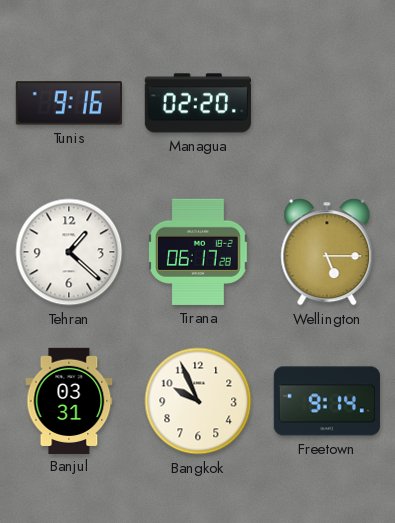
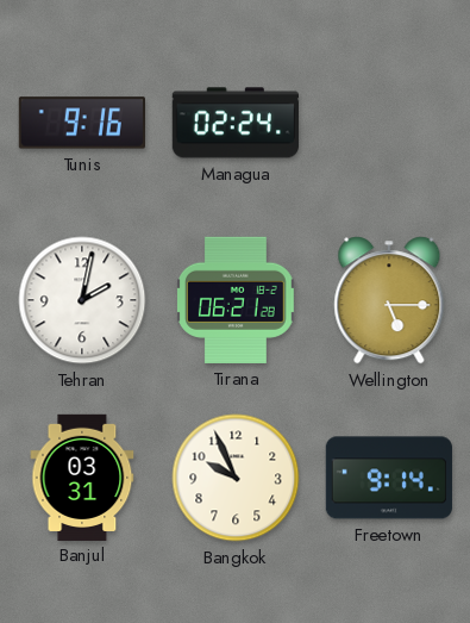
Managua: 02:20 -> 02:24 (236, 123)
Tehran: 1:22 -> 2:02 (82, 300)
Tirana: 06:17 -> 06:21 (237, 300)
